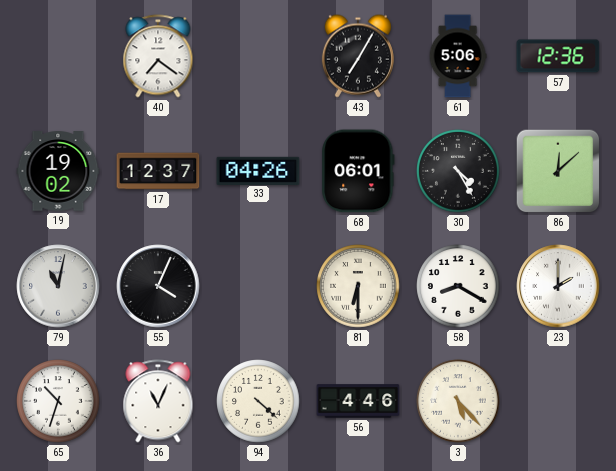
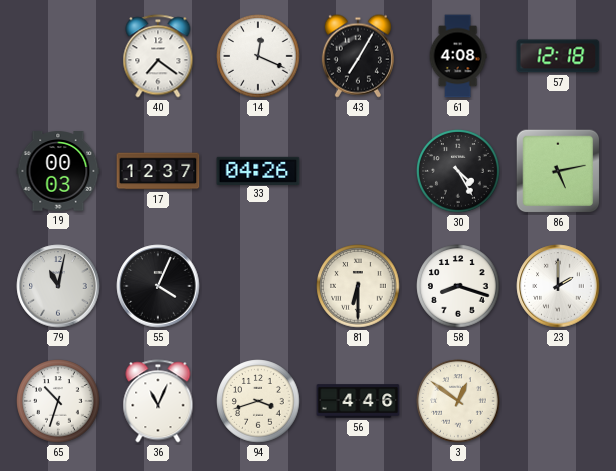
14: none -> 12:19 (258, 56)
61: 5:06 -> 4:08 (458, 56)
57: 12:36 -> 12:18 (558, 56)
19: 19:02 -> 00:03 (58, 171)
68: 06:01 -> none (358, 171)
86: 12:08 -> 5:13 (558, 171)
58: 8:20 -> 8:18 (458, 286)
94: 4:22 -> 3:42 (258, 401)
3: 5:23 -> 12:51 (458, 401)
